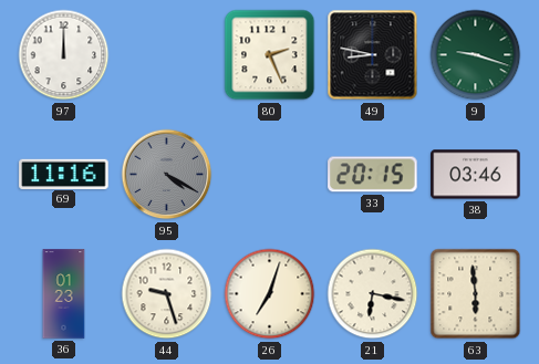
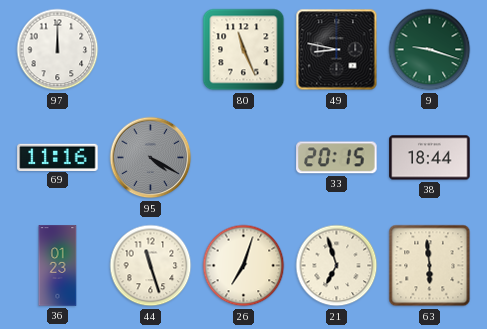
80: 2:26 -> 11:26 (244, 50)
38: 03:46 -> 18:44 (430, 158)
44: 9:27 -> 11:27 (151, 266)
21: 6:17 -> 6:57 (337, 266)
